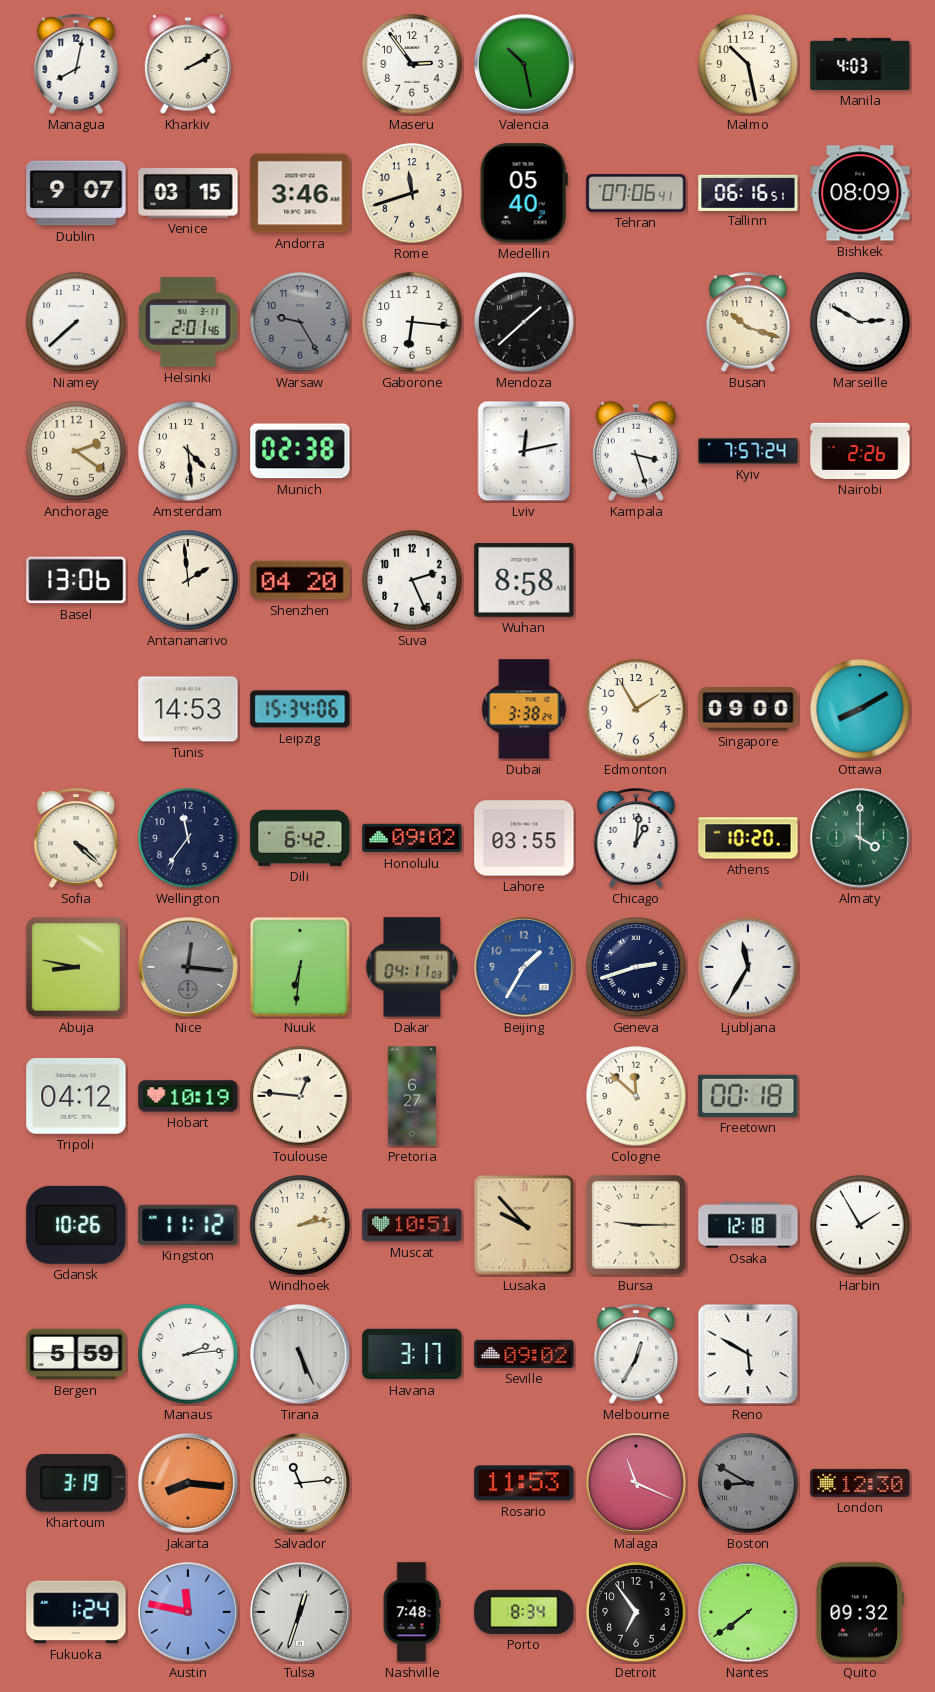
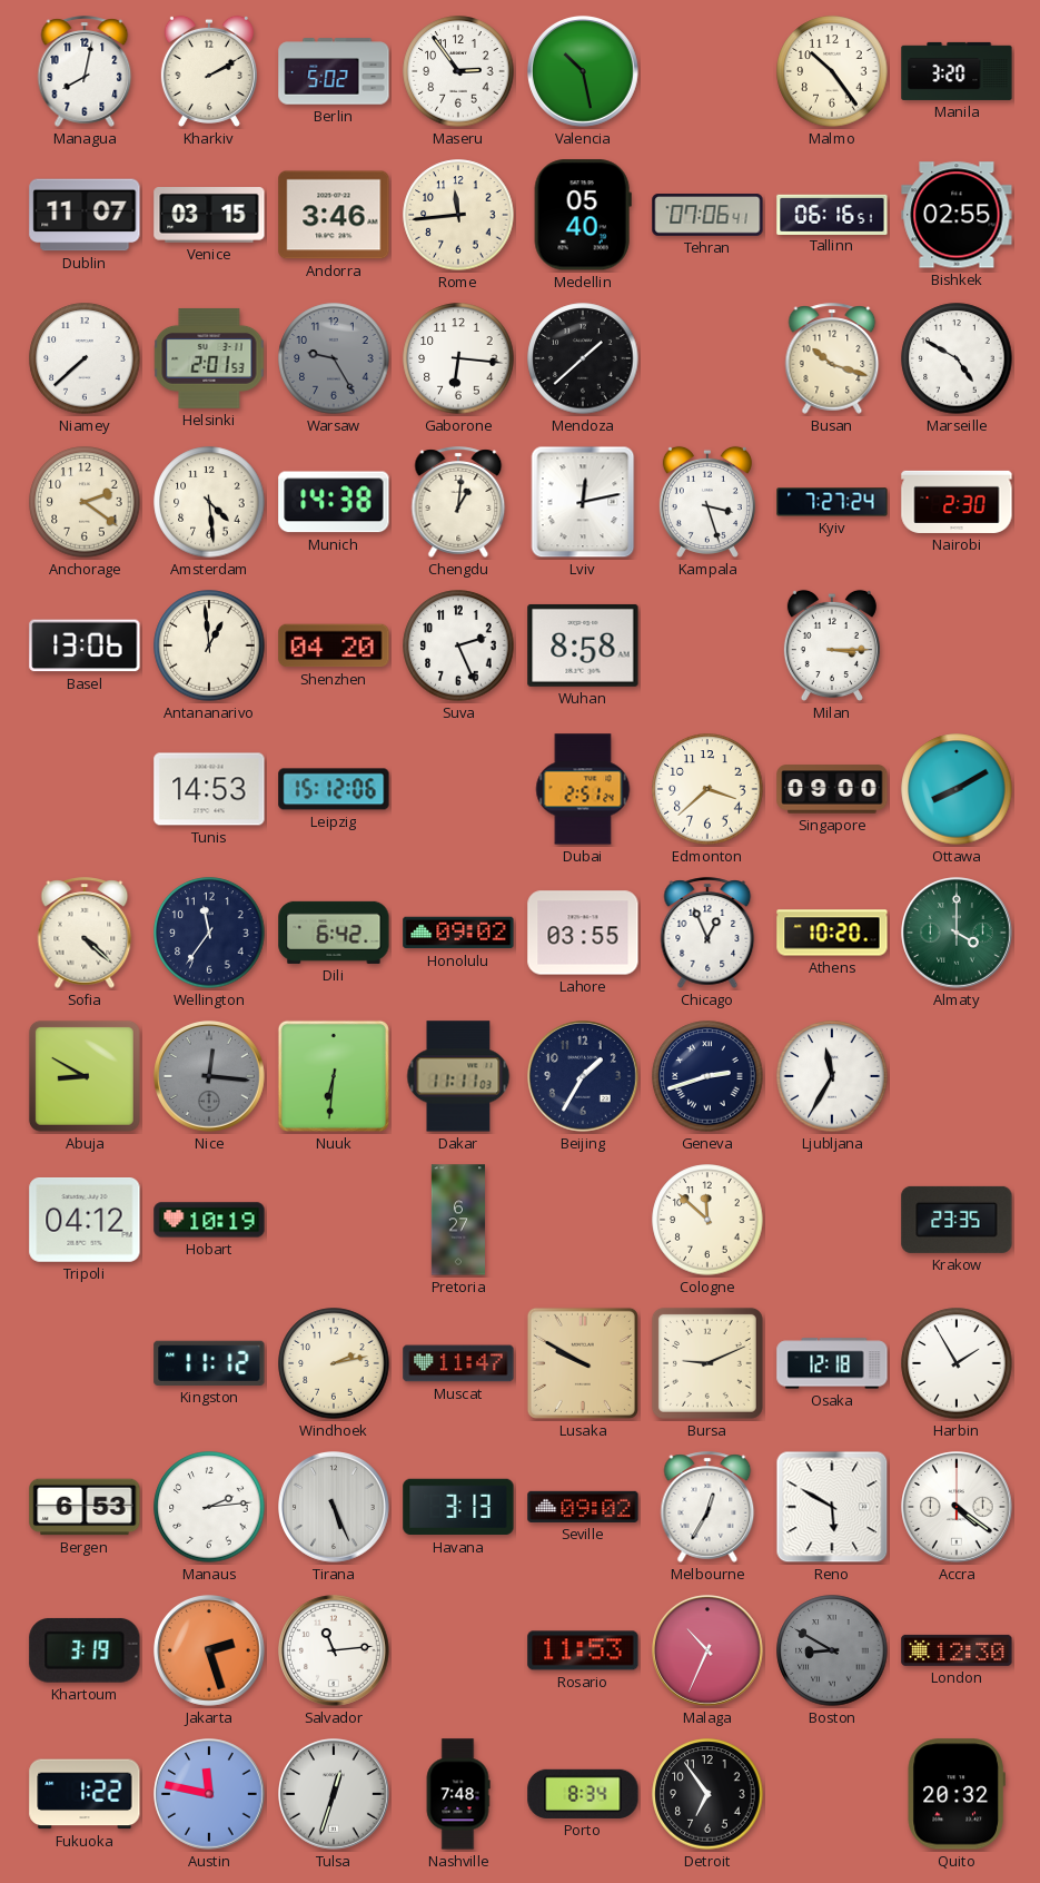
Berlin: none -> 5:02 (334, 71)
Malmo: 10:28 -> 10:24 (832, 71)
Manila: 4:03 -> 3:20 (957, 71)
Dublin: 9:07 -> 11:07 (85, 215)
Rome: 11:42 -> 11:44 (458, 215)
Bishkek: 08:09 -> 02:55 (957, 215)
Helsinki: 2:01:46 -> 2:01:53 (209, 358)
Marseille: 2:50 -> 4:50 (957, 358)
Munich: 02:38 -> 14:38 (334, 502)
Chengdu: none -> 1:01 (458, 502)
Kyiv: 7:57 -> 7:27 (832, 502)
Nairobi: 2:26 -> 2:30 (957, 502)
Antananarivo: 1:59 -> 12:59 (209, 645)
Milan: none -> 3:15 (832, 645)
Leipzig: 15:34 -> 15:12 (334, 789)
Dubai: 3:38 -> 2:51 (583, 789)
Edmonton: 1:55 -> 3:38 (707, 789)
Chicago: 1:01 -> 12:56 (707, 933)
Abuja: 8:47 -> 8:50 (85, 1076)
Dakar: 04:11 -> 11:11 (458, 1076)
Beijing dial: blue -> navy (584, 1077)
Toulouse: 12:46 -> none (300, 1096)
Freetown: 00:18 -> none (748, 1096)
Krakow: none -> 23:35 (957, 1220)
Gdansk: 10:26 -> none (76, 1225)
Muscat: 10:51 -> 11:47 (458, 1363)
Lusaka: 9:53 -> 9:50 (583, 1363)
Bursa: 9:15 -> 9:11 (707, 1363)
Bergen: 5:59 -> 6:53 (85, 1507)
Havana: 3:17 -> 3:13 (458, 1507)
Accra: none -> 4:21 (958, 1508)
Jakarta: 8:16 -> 2:27 (210, 1652)
Malaga: 11:19 -> 10:34 (709, 1652)
Fukuoka: 1:24 -> 1:22 (85, 1794)
Nantes: 7:39 -> none (749, 1613)
Quito: 09:32 -> 20:32 (957, 1794)
